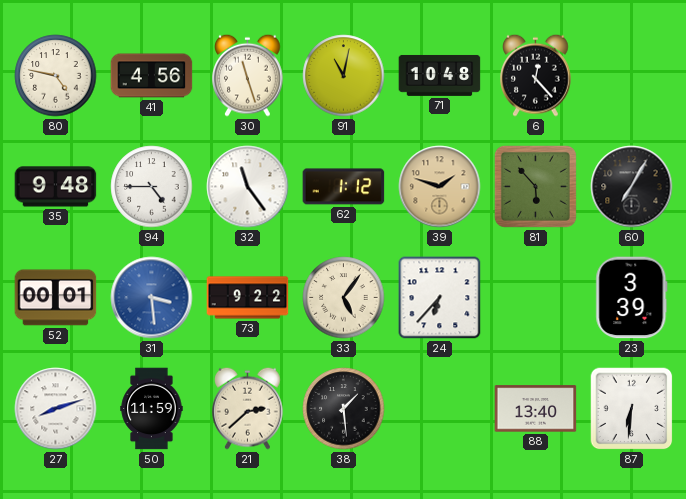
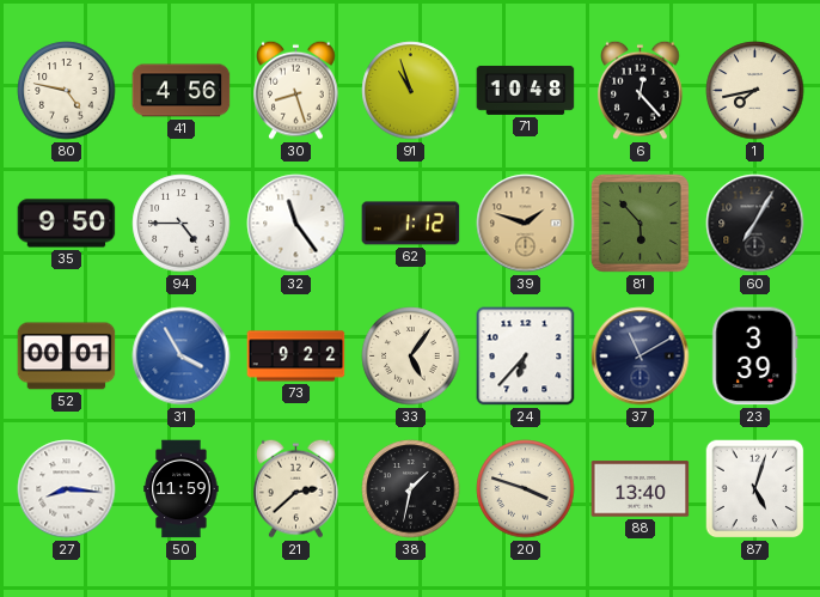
30: 11:27 -> 8:27 (296, 90)
91: 11:02 -> 10:57 (411, 91)
1: none -> 7:43 (755, 91)
35: 9:48 -> 9:50 (67, 224)
31: 3:29 -> 3:55 (182, 357)
37: none -> 11:10 (641, 357)
27: 8:12 -> 8:16 (67, 489)
38: 1:29 -> 1:32 (411, 489)
20: none -> 3:48 (526, 489)
87: 6:31 -> 5:03 (755, 489)
